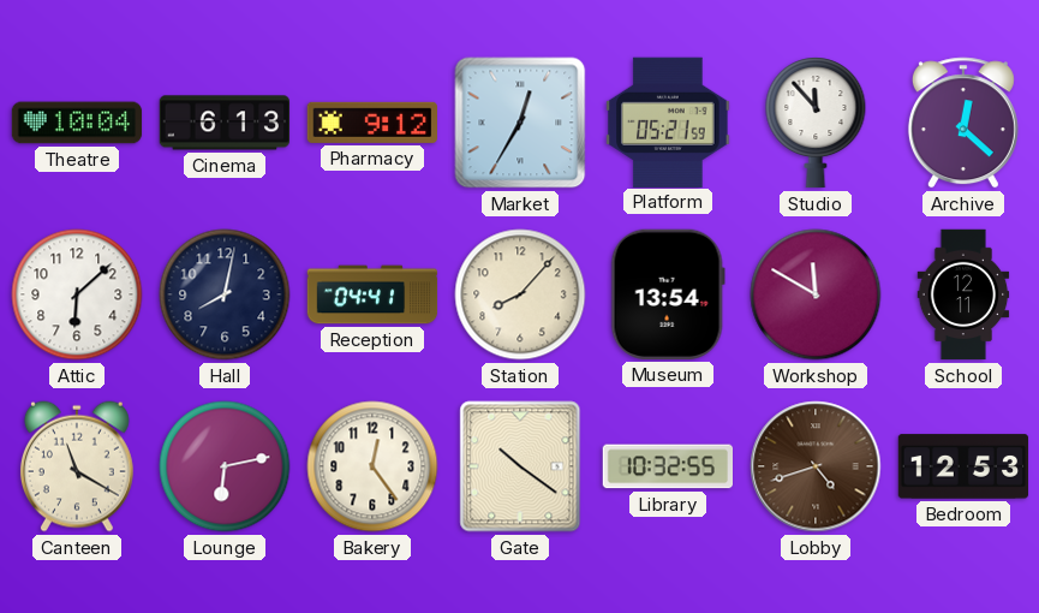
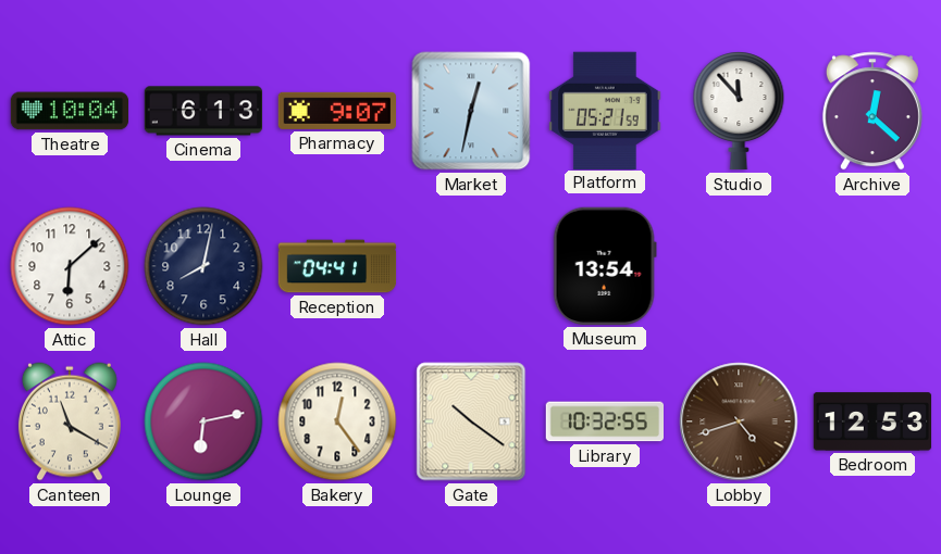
Pharmacy: 9:12 -> 9:07 (337, 111)
Market: 12:35 -> 12:32 (471, 111)
Station: 8:07 -> none (520, 294)
Workshop: 11:50 -> none (816, 294)
School: 12:11 -> none (963, 294)
